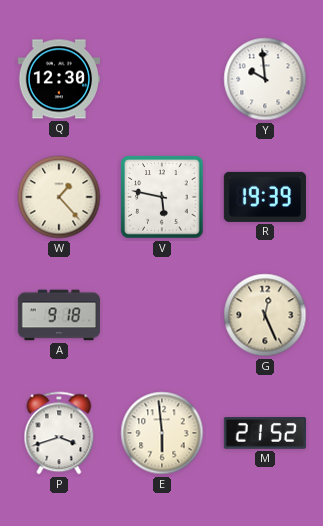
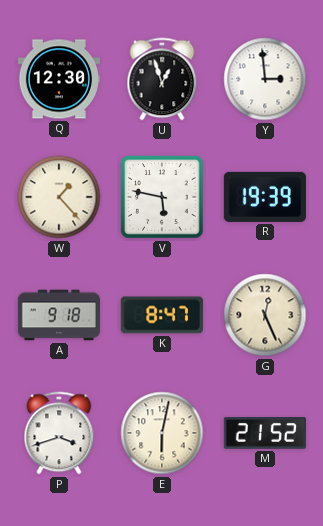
U: none -> 12:57 (162, 79)
Y: 9:59 -> 2:59 (265, 79)
K: none -> 8:47 (162, 315)
E: 5:59 -> 6:02 (162, 433)
